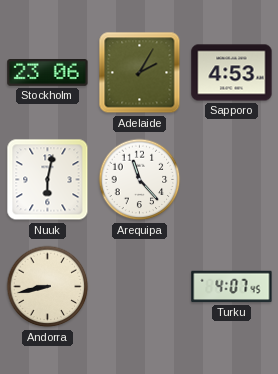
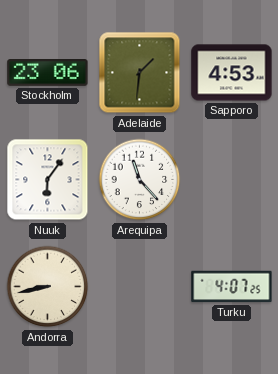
Adelaide: 2:05 -> 1:31 (140, 73)
Nuuk: 6:02 -> 6:06 (48, 180)
Turku: 4:07:45 -> 4:07:25 (232, 287)
